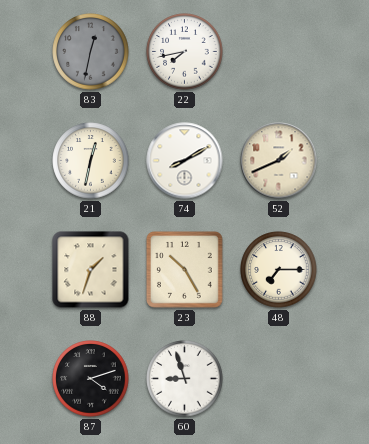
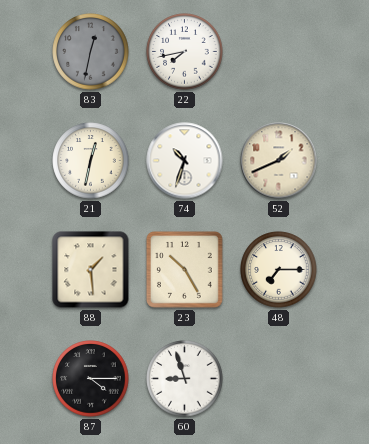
74: 8:10 -> 10:33 (185, 161)
88: 1:33 -> 1:29 (91, 270)
87: 4:12 -> 4:15 (91, 379)
